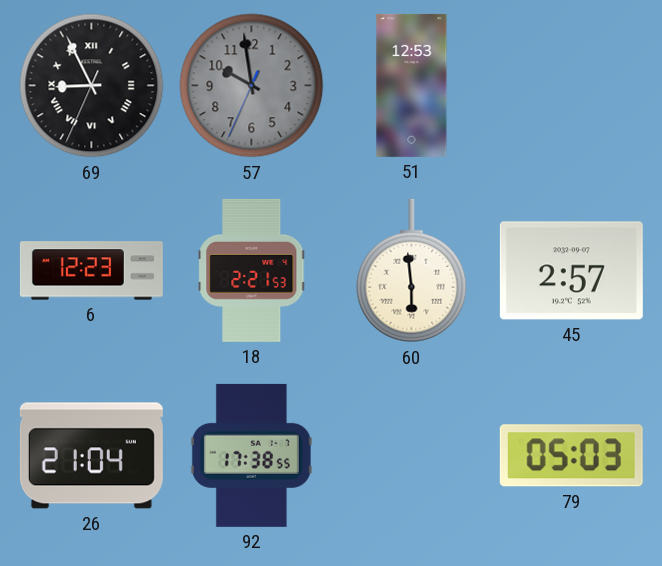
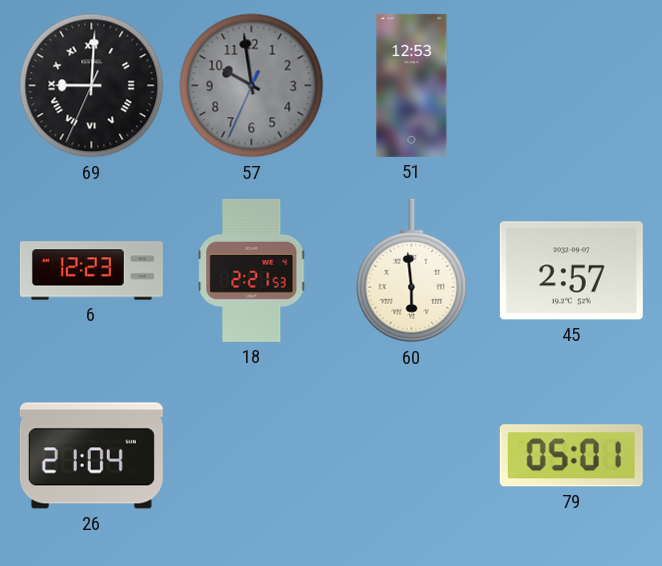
69: 8:55 -> 9:00 (92, 86)
92: 17:38 -> none (251, 455)
79: 05:03 -> 05:01 (571, 456)
